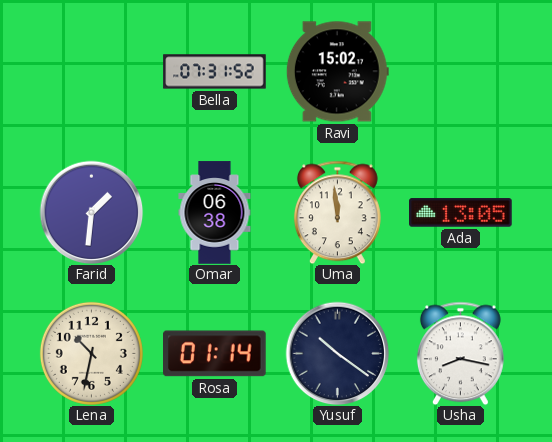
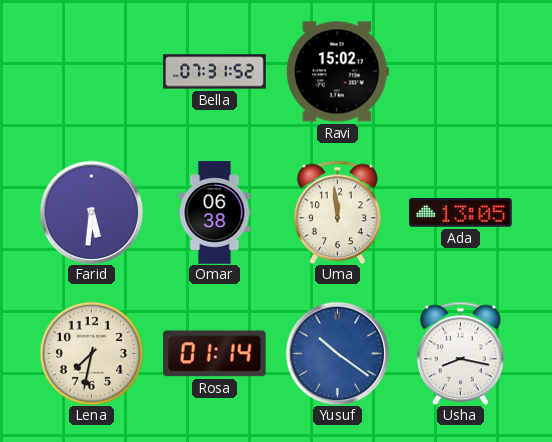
Farid: 1:31 -> 5:31 (91, 212)
Lena: 10:32 -> 7:32 (91, 353)
Yusuf dial: navy -> blue (337, 353)
